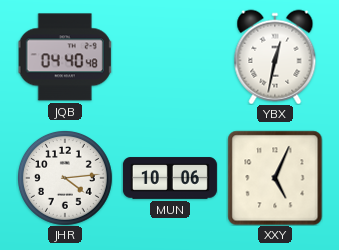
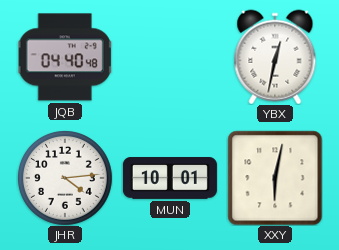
MUN: 10:06 -> 10:01 (170, 178)
XXY: 5:04 -> 6:02 (275, 178)
